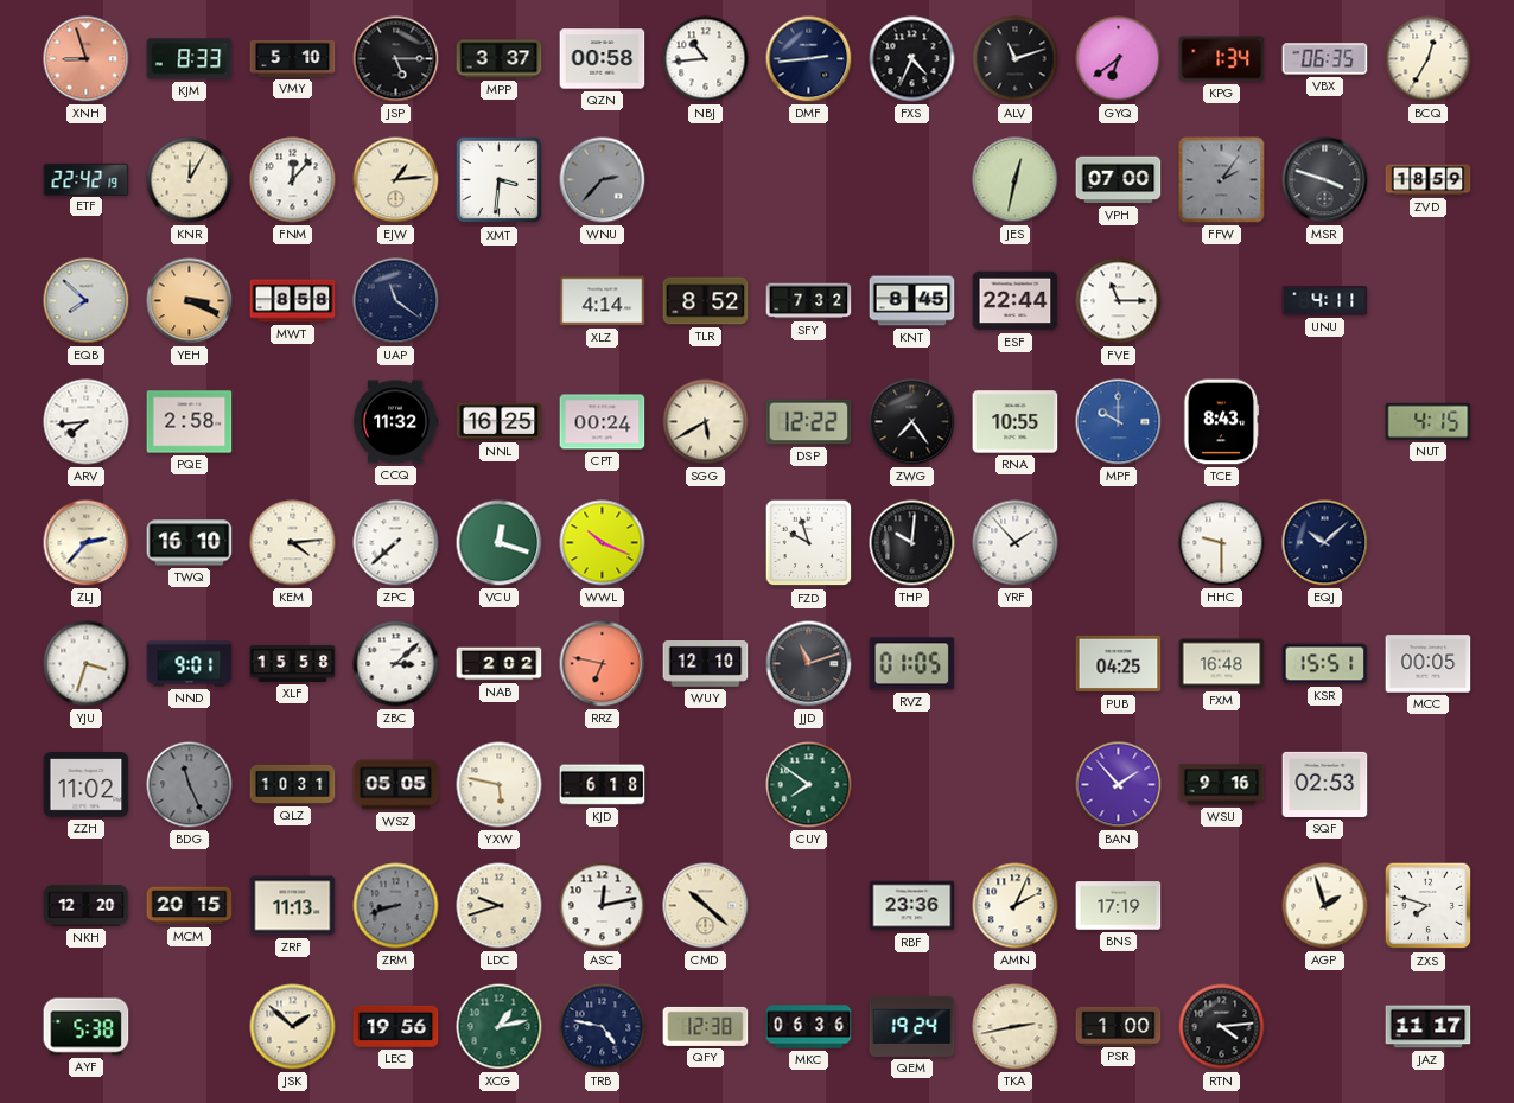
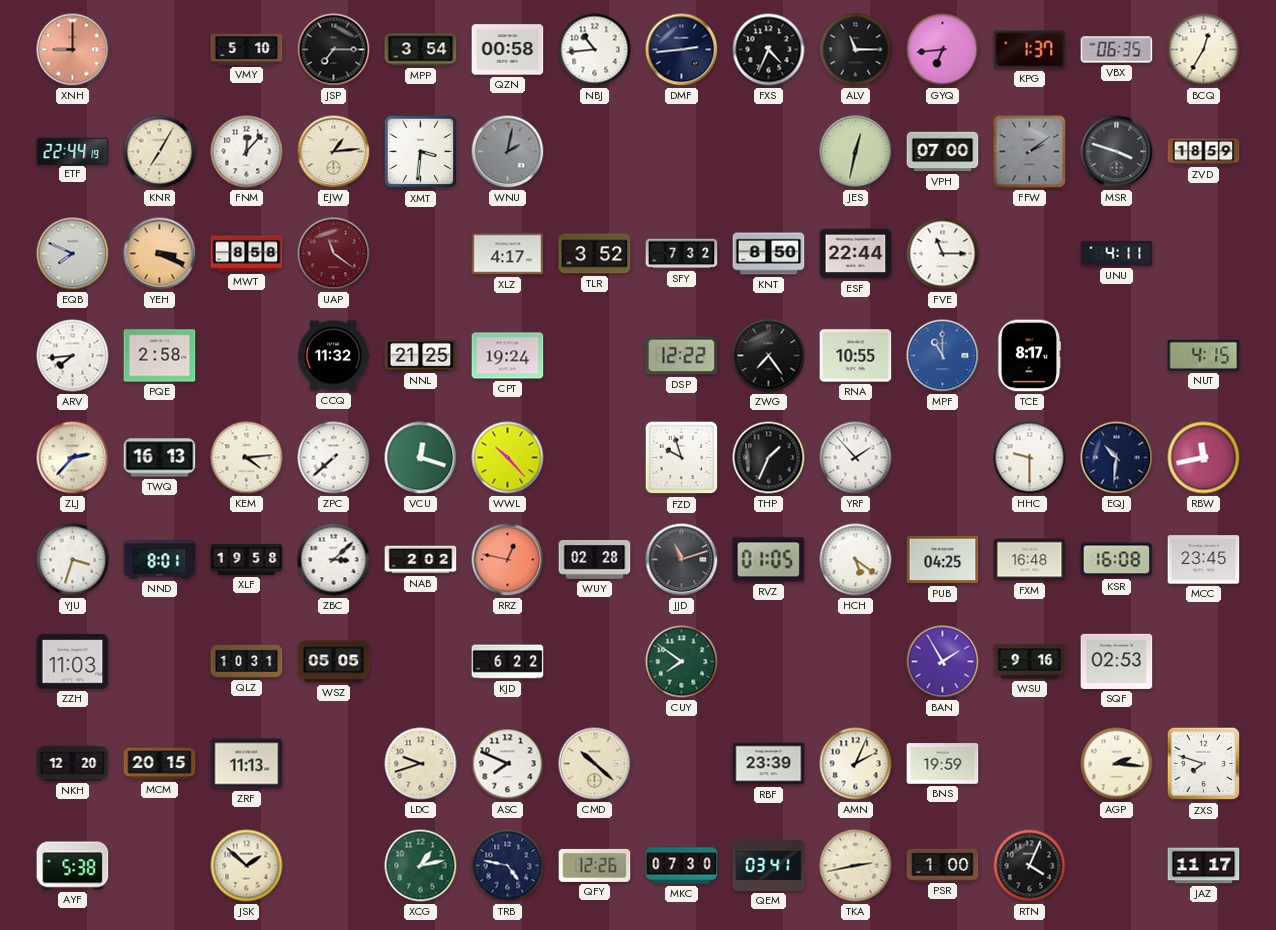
XNH: 8:57 -> 9:00 (73, 50)
KJM: 8:33 -> none (190, 59)
JSP: 5:15 -> 7:15 (334, 50)
MPP: 3:37 -> 3:54 (421, 50)
ALV: 11:12 -> 11:15 (856, 50)
GYQ: 6:39 -> 6:44 (943, 50)
KPG: 1:34 -> 1:37 (1030, 50)
ETF: 22:42 -> 22:44 (73, 151)
KNR: 12:05 -> 7:05 (160, 152)
WNU: 2:37 -> 2:02 (508, 152)
FFW: 2:06 -> 2:09 (1030, 152)
EQB: 7:52 -> 7:49 (73, 254)
UAP dial: navy -> burgundy (334, 254)
XLZ: 4:14 -> 4:17 (508, 254)
TLR: 8:52 -> 3:52 (595, 254)
KNT: 8:45 -> 8:50 (769, 254)
NNL: 16:25 -> 21:25 (421, 355)
CPT: 00:24 -> 19:24 (508, 356)
SGG: 5:40 -> none (706, 422)
MPF: 10:00 -> 11:00 (943, 356)
TCE: 8:43 -> 8:17 (1029, 356)
TWQ: 16:10 -> 16:13 (160, 458)
WWL: 10:19 -> 10:23 (508, 458)
THP: 10:01 -> 1:34 (769, 458)
EQJ: 10:08 -> 10:31 (1117, 458)
RBW: none -> 11:43 (1204, 458)
NND: 9:01 -> 8:01 (160, 560)
XLF: 15:58 -> 19:58 (247, 559)
RRZ: 6:47 -> 12:47 (508, 560)
WUY: 12:10 -> 02:28 (595, 560)
HCH: none -> 5:21 (856, 560)
KSR: 15:51 -> 16:08 (1117, 560)
MCC: 00:05 -> 23:45 (1204, 560)
ZZH: 11:02 -> 11:03 (73, 662)
BDG: 11:26 -> none (190, 785)
YXW: 5:47 -> none (500, 785)
KJD: 6:18 -> 6:22 (508, 662)
BAN: 1:53 -> 1:55 (943, 662)
ZRM: 8:42 -> none (396, 906)
ASC: 12:13 -> 7:49 (508, 764)
RBF: 23:36 -> 23:39 (769, 764)
BNS: 17:19 -> 19:59 (943, 764)
AGP: 1:57 -> 2:16 (1117, 764)
LEC: 19:56 -> none (396, 1026)
QFY: 12:38 -> 12:26 (595, 865)
MKC: 06:36 -> 07:30 (682, 866)
QEM: 19:24 -> 03:41 (769, 865)
RTN: 4:14 -> 4:04 (1030, 866)
